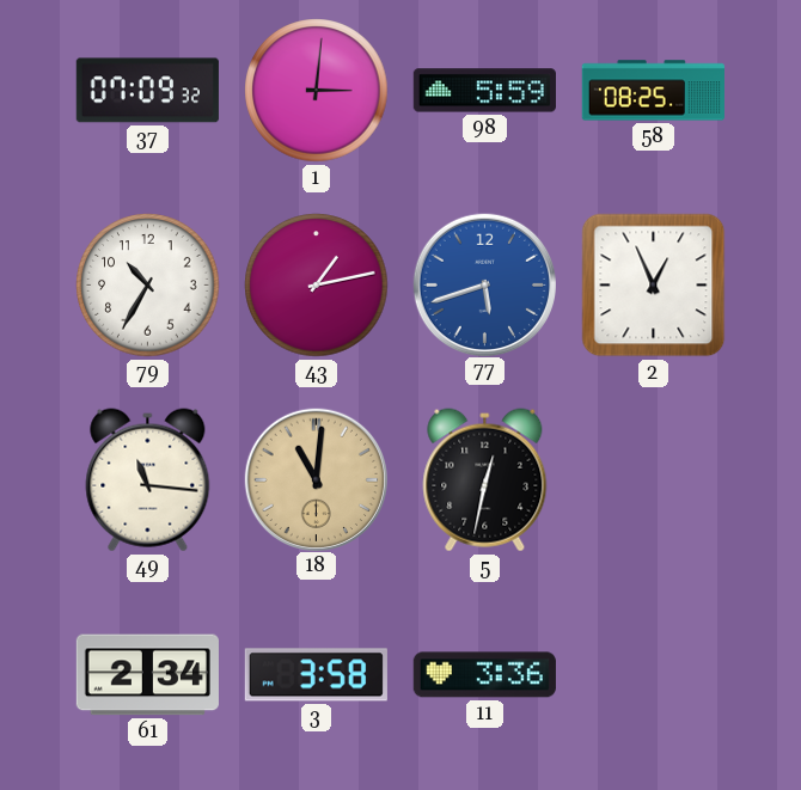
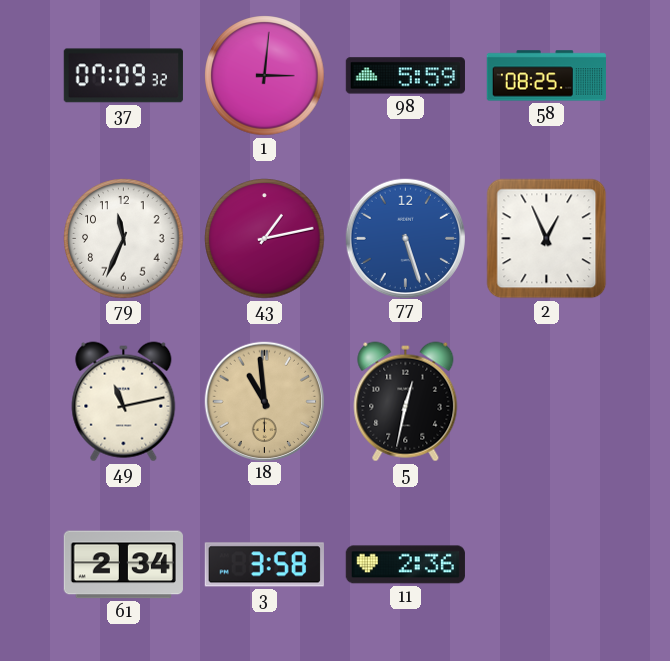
79: 10:35 -> 11:34 (124, 239)
77: 5:42 -> 5:27 (405, 238)
49: 11:16 -> 11:13 (124, 402)
18: 11:01 -> 10:59 (264, 401)
11: 3:36 -> 2:36 (405, 565)
